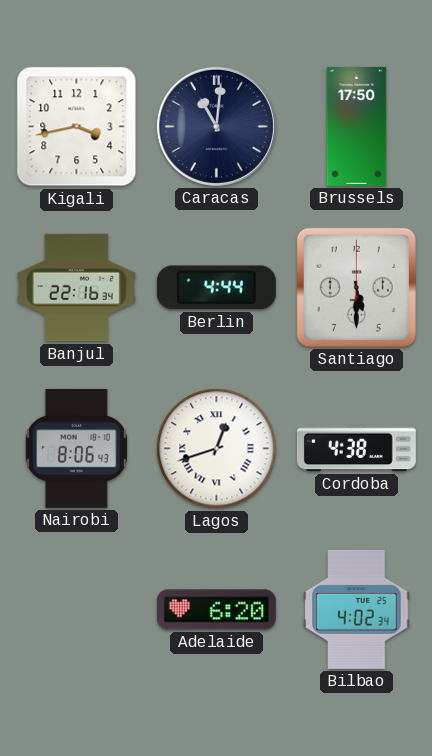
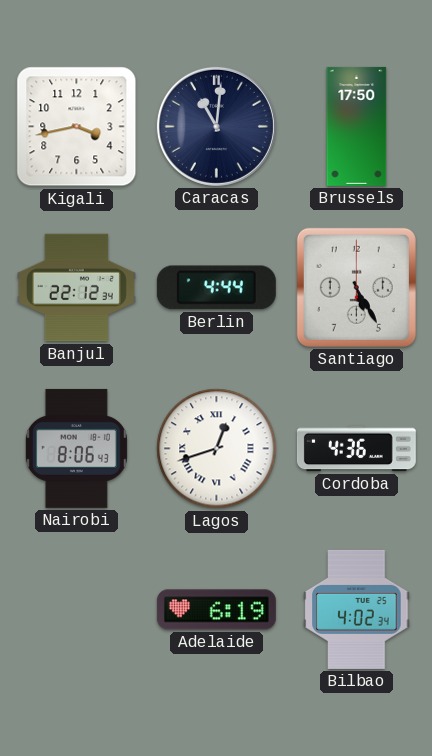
Banjul: 22:16 -> 22:12 (76, 288)
Santiago: 5:30 -> 5:25 (356, 287)
Cordoba: 4:38 -> 4:36 (356, 449)
Adelaide: 6:20 -> 6:19 (216, 610)
